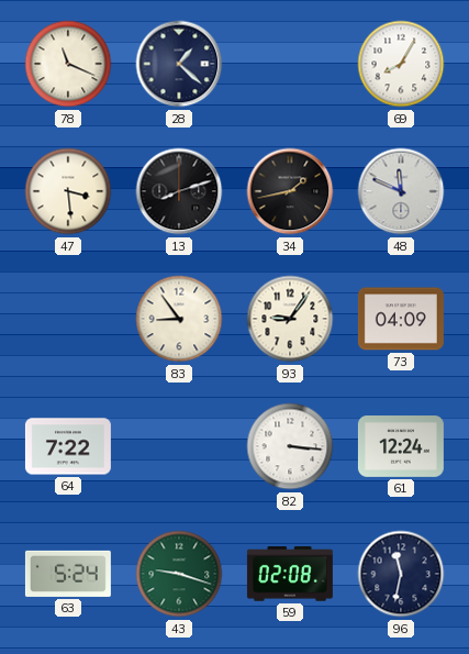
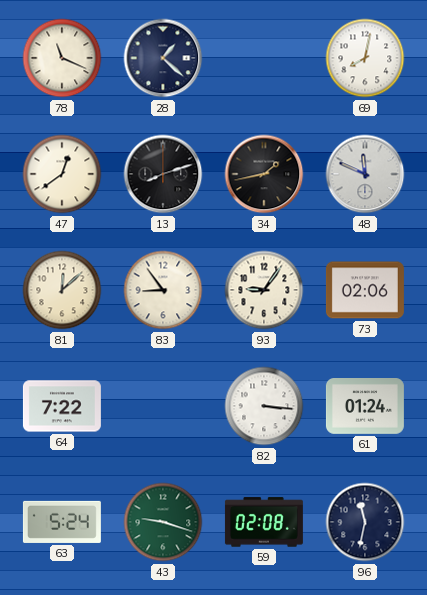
69: 8:05 -> 8:02 (365, 58)
47: 3:29 -> 12:39 (62, 174)
81: none -> 12:08 (62, 290)
73: 04:09 -> 02:06 (365, 290)
61: 12:24 -> 01:24 (365, 407)
